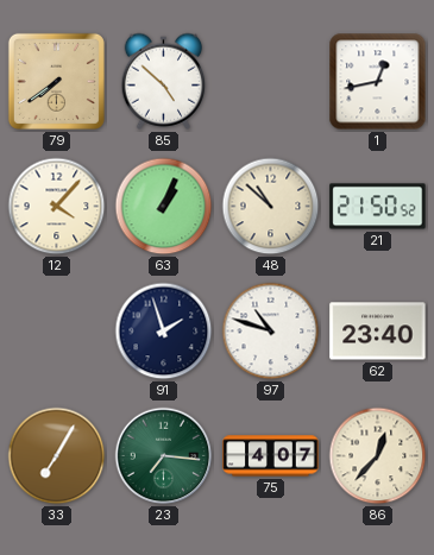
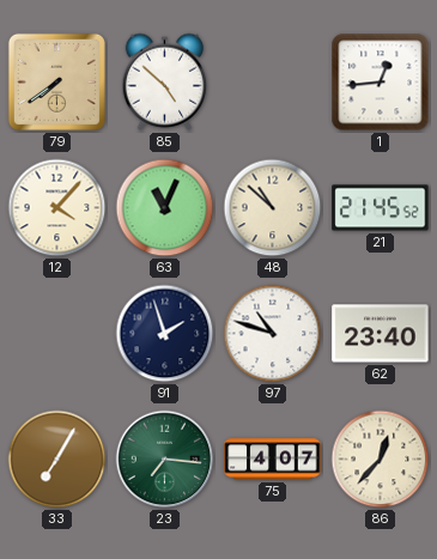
1: 12:43 -> 12:44 (381, 83)
63: 1:04 -> 11:04 (165, 208)
21: 21:50 -> 21:45 (381, 208)
